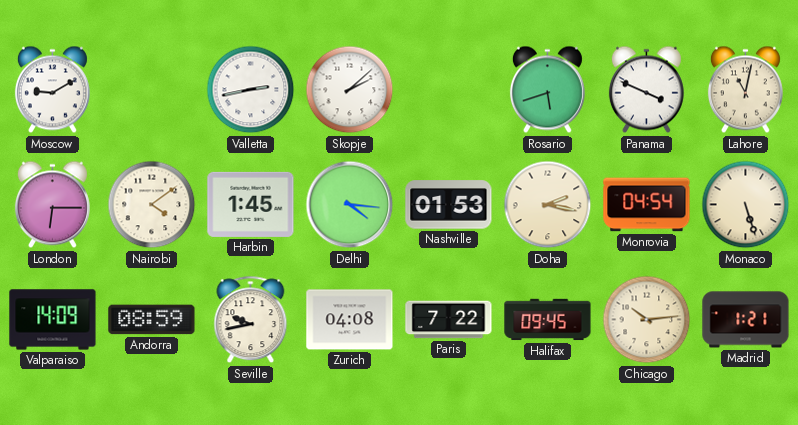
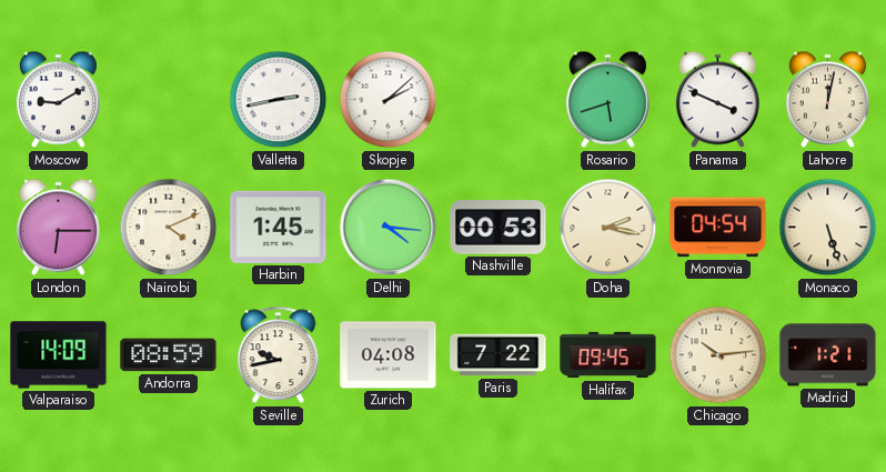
Lahore: 11:02 -> 12:02 (827, 100)
Nairobi: 4:09 -> 4:11 (169, 228)
Nashville: 01:53 -> 00:53 (499, 228)
